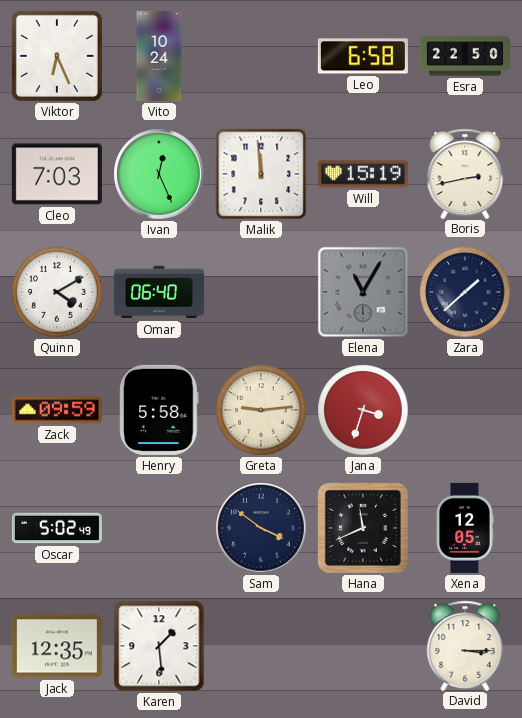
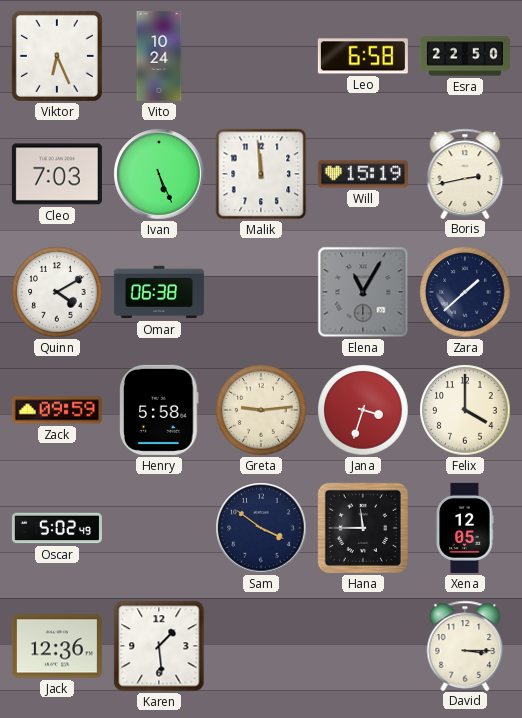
Ivan: 12:26 -> 5:26 (159, 174)
Omar: 06:40 -> 06:38 (159, 292)
Felix: none -> 4:00 (465, 410)
Hana: 11:41 -> 11:45 (363, 528)
Jack: 12:35 -> 12:36 (57, 646)
